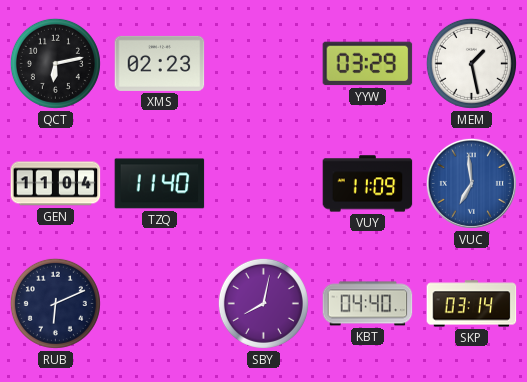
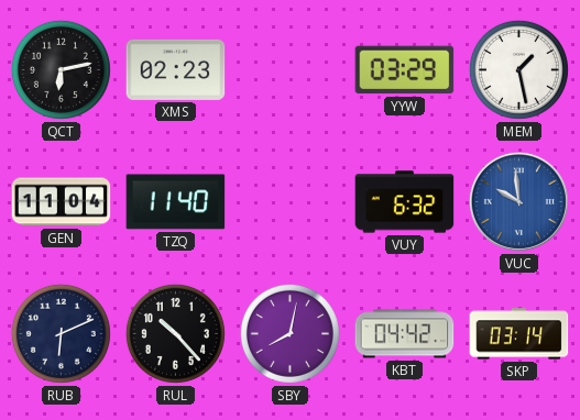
VUY: 11:09 -> 6:32 (405, 202)
VUC: 6:59 -> 9:59 (518, 201)
RUL: none -> 10:23 (175, 333)
KBT: 04:40 -> 04:42 (405, 334)
